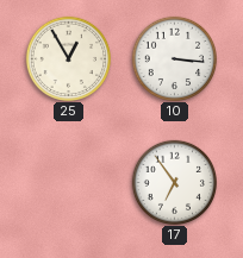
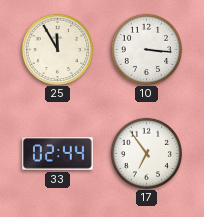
25: 12:55 -> 11:55 (57, 49)
33: none -> 02:44 (58, 154)
